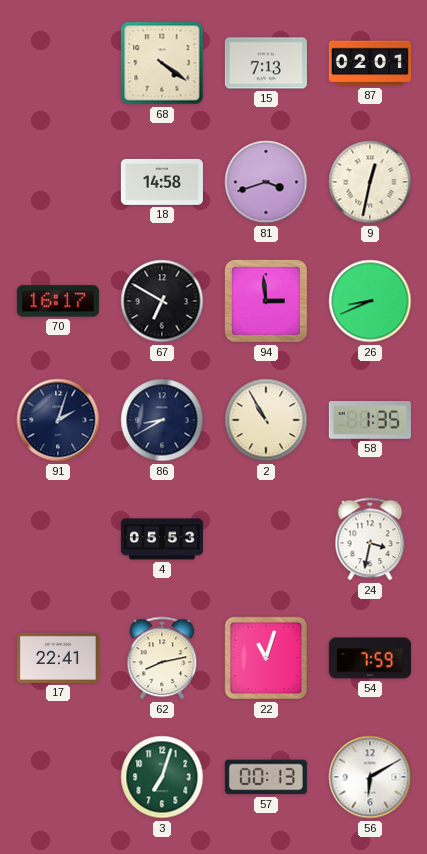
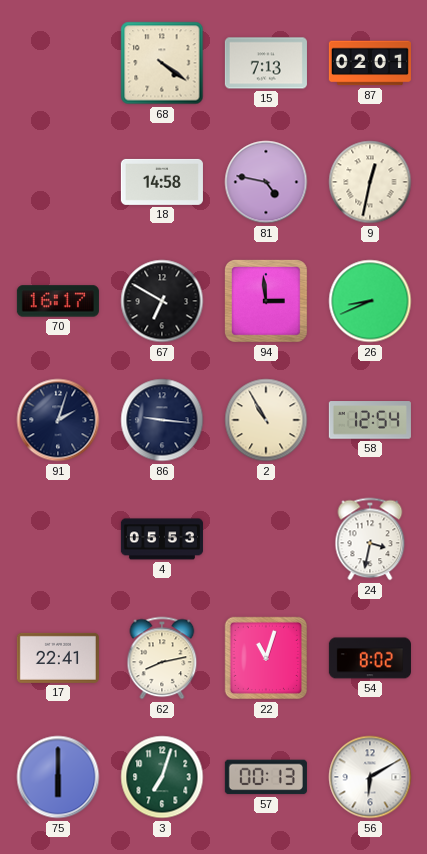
81: 3:42 -> 4:47 (266, 182)
86: 8:40 -> 9:16 (162, 420)
58: 1:35 -> 12:54 (370, 420)
54: 7:59 -> 8:02 (370, 658)
75: none -> 6:00 (58, 777)
